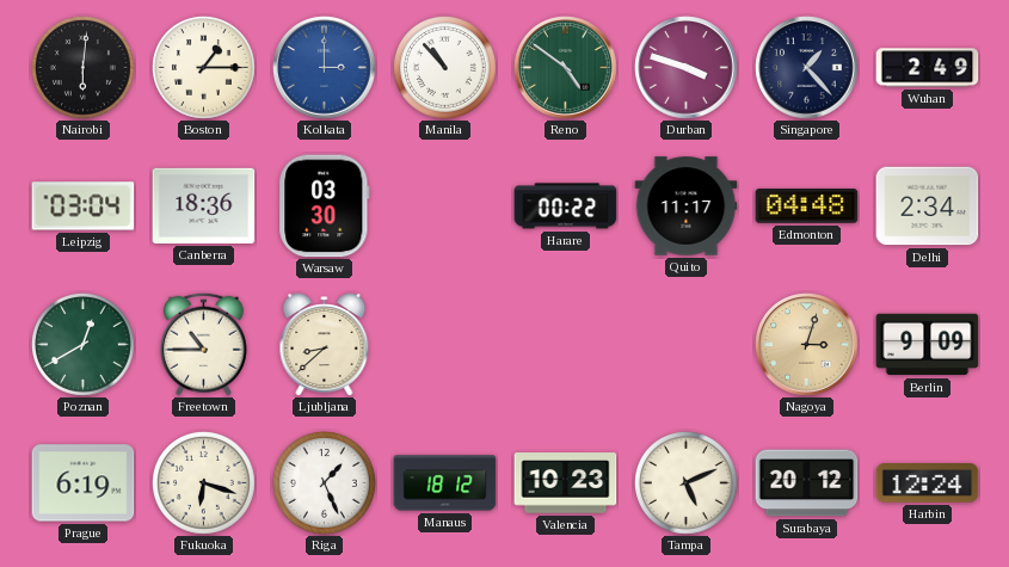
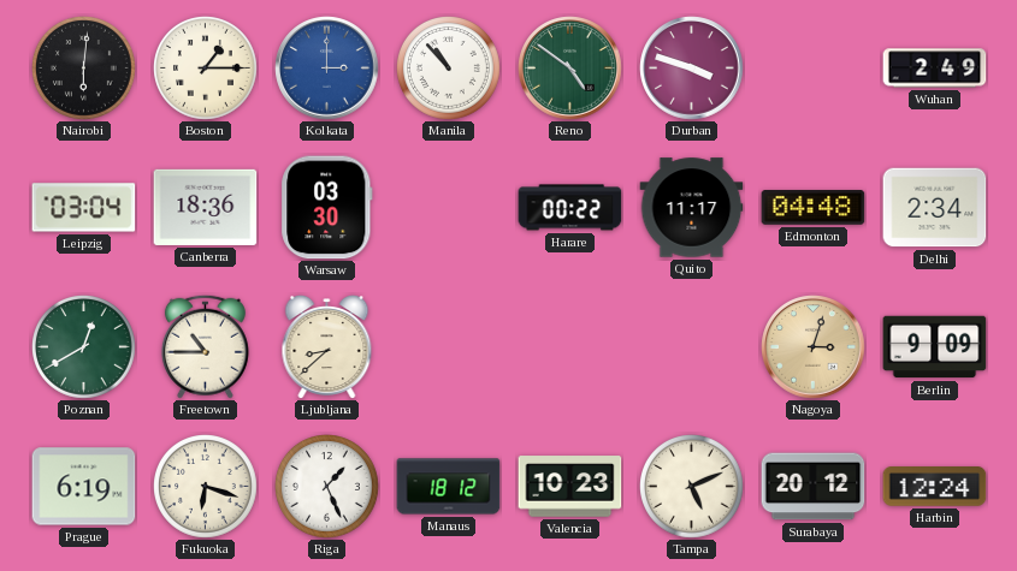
Singapore: 1:23 -> none (807, 68)
